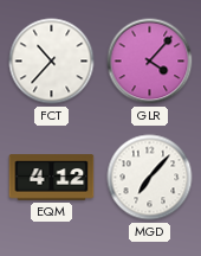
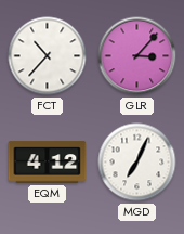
GLR: 4:07 -> 3:07 (137, 56)
MGD: 7:07 -> 7:04 (137, 162)
